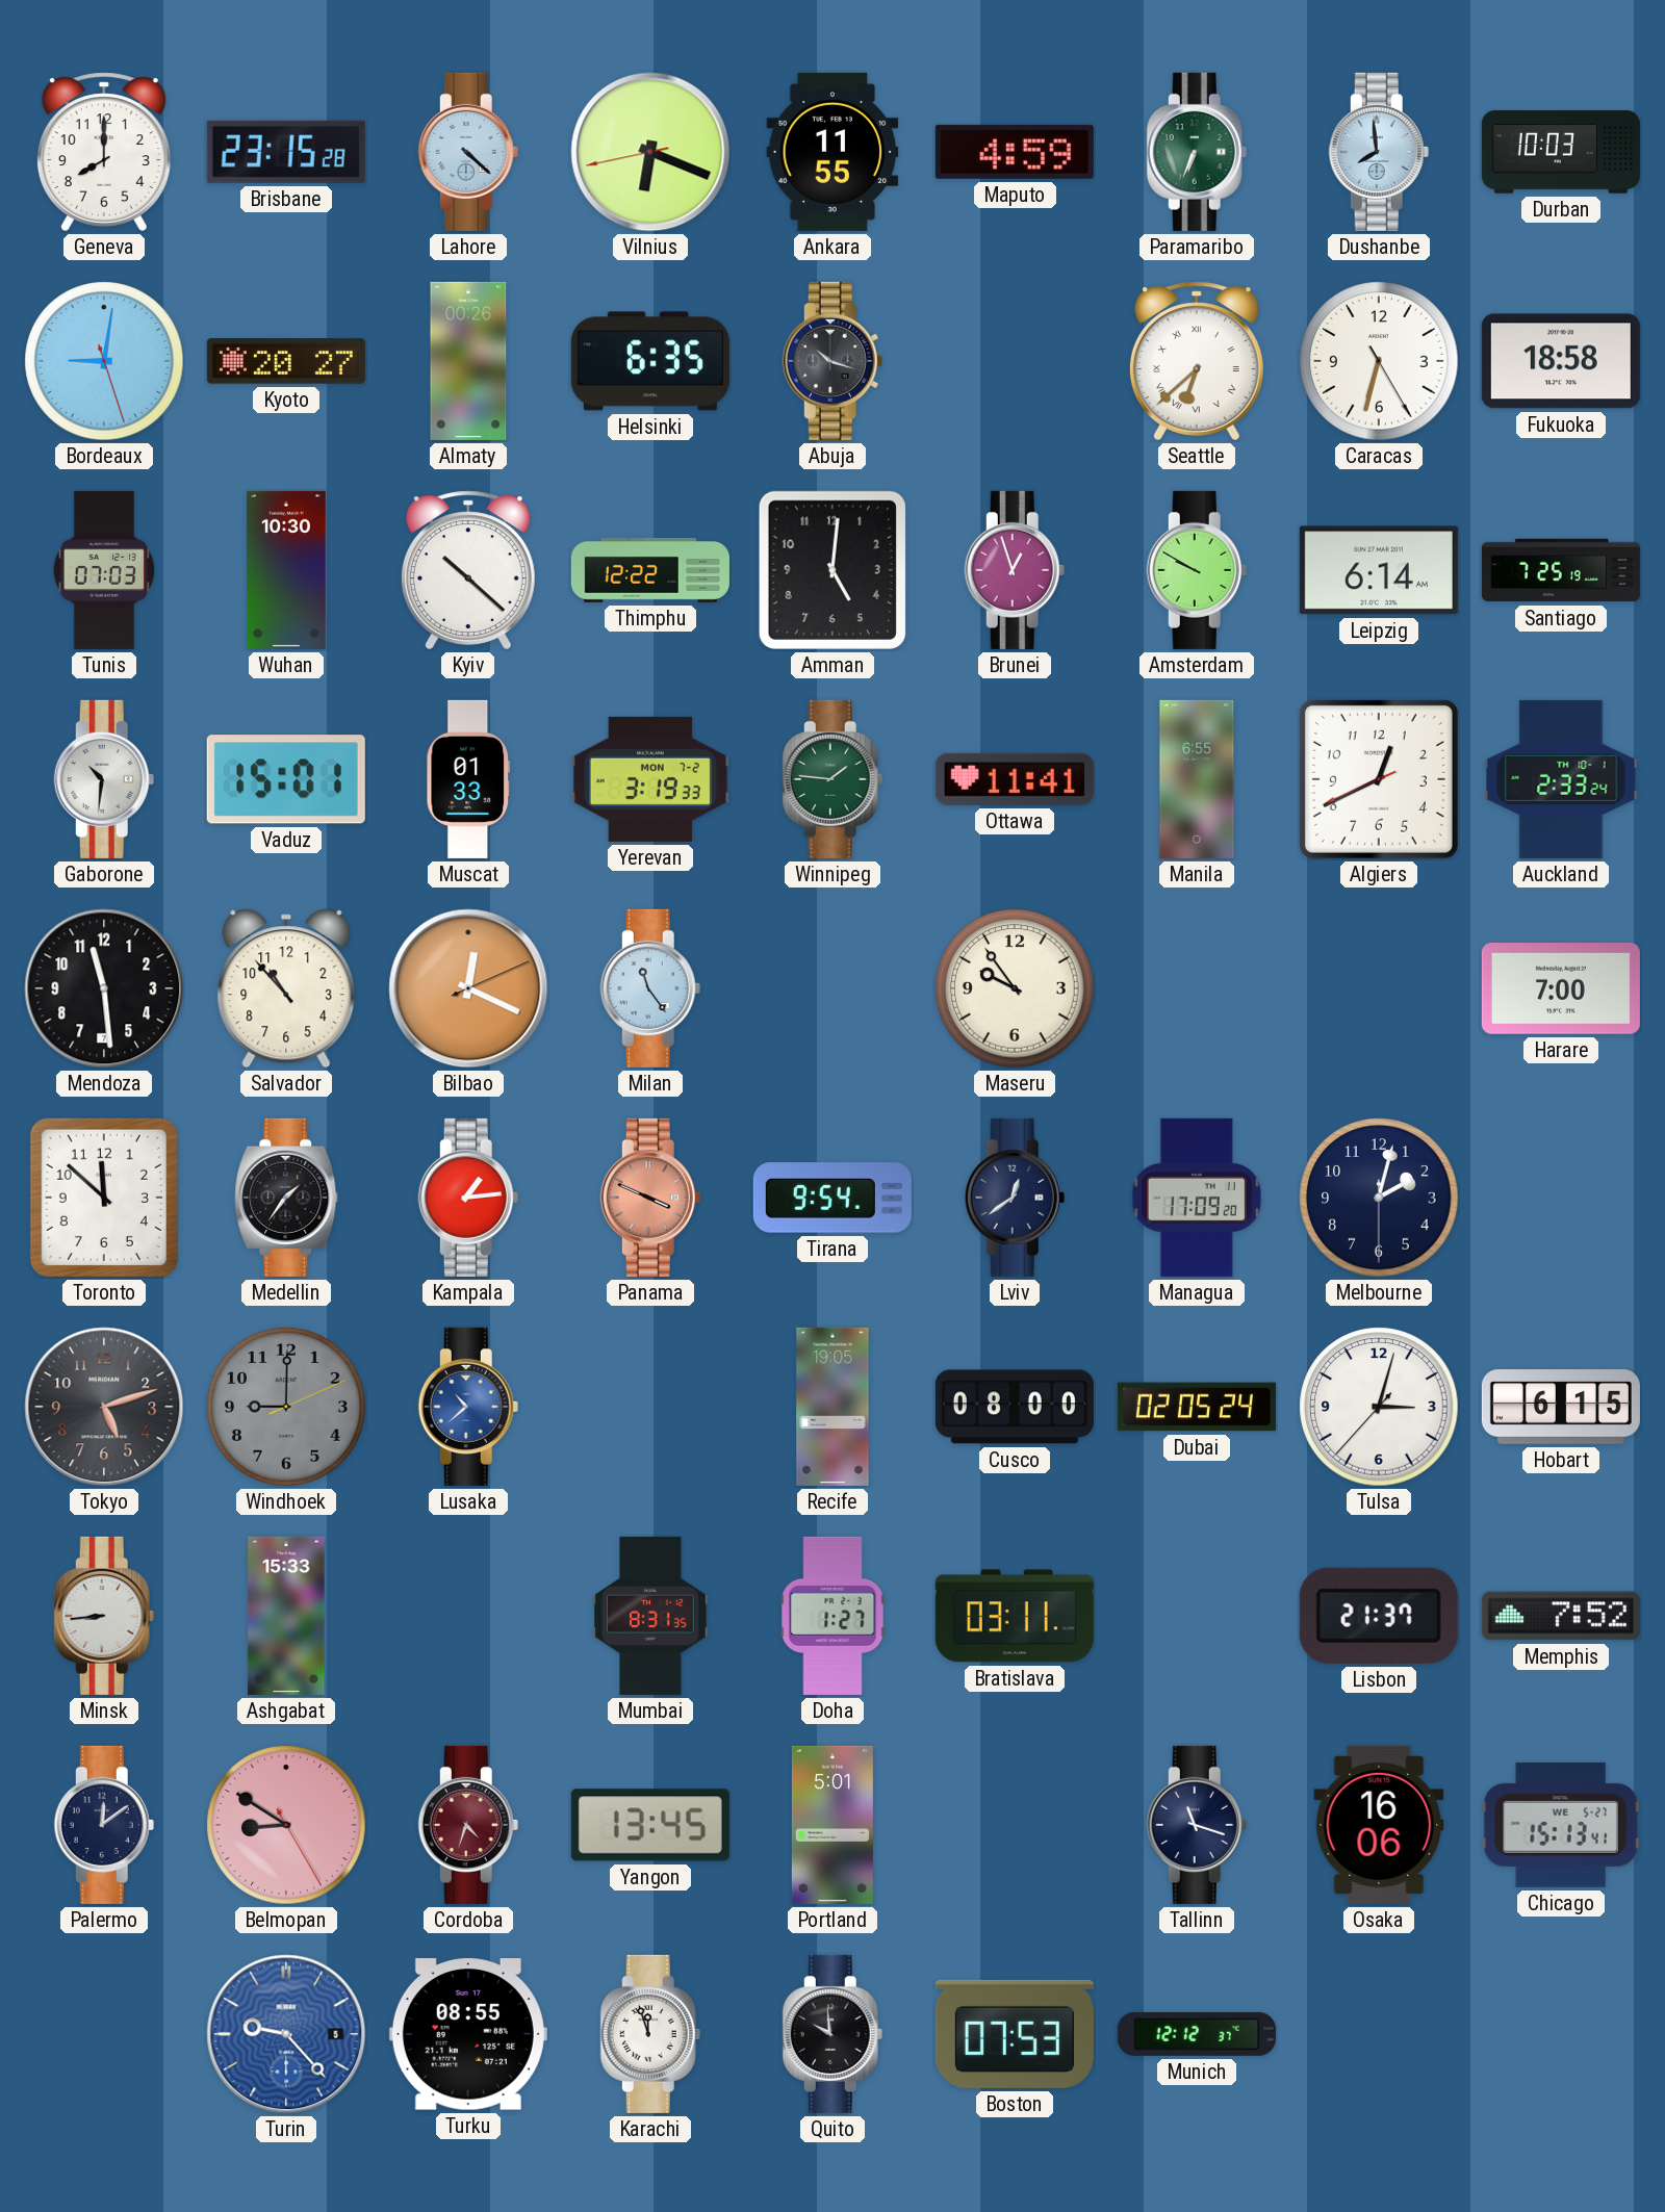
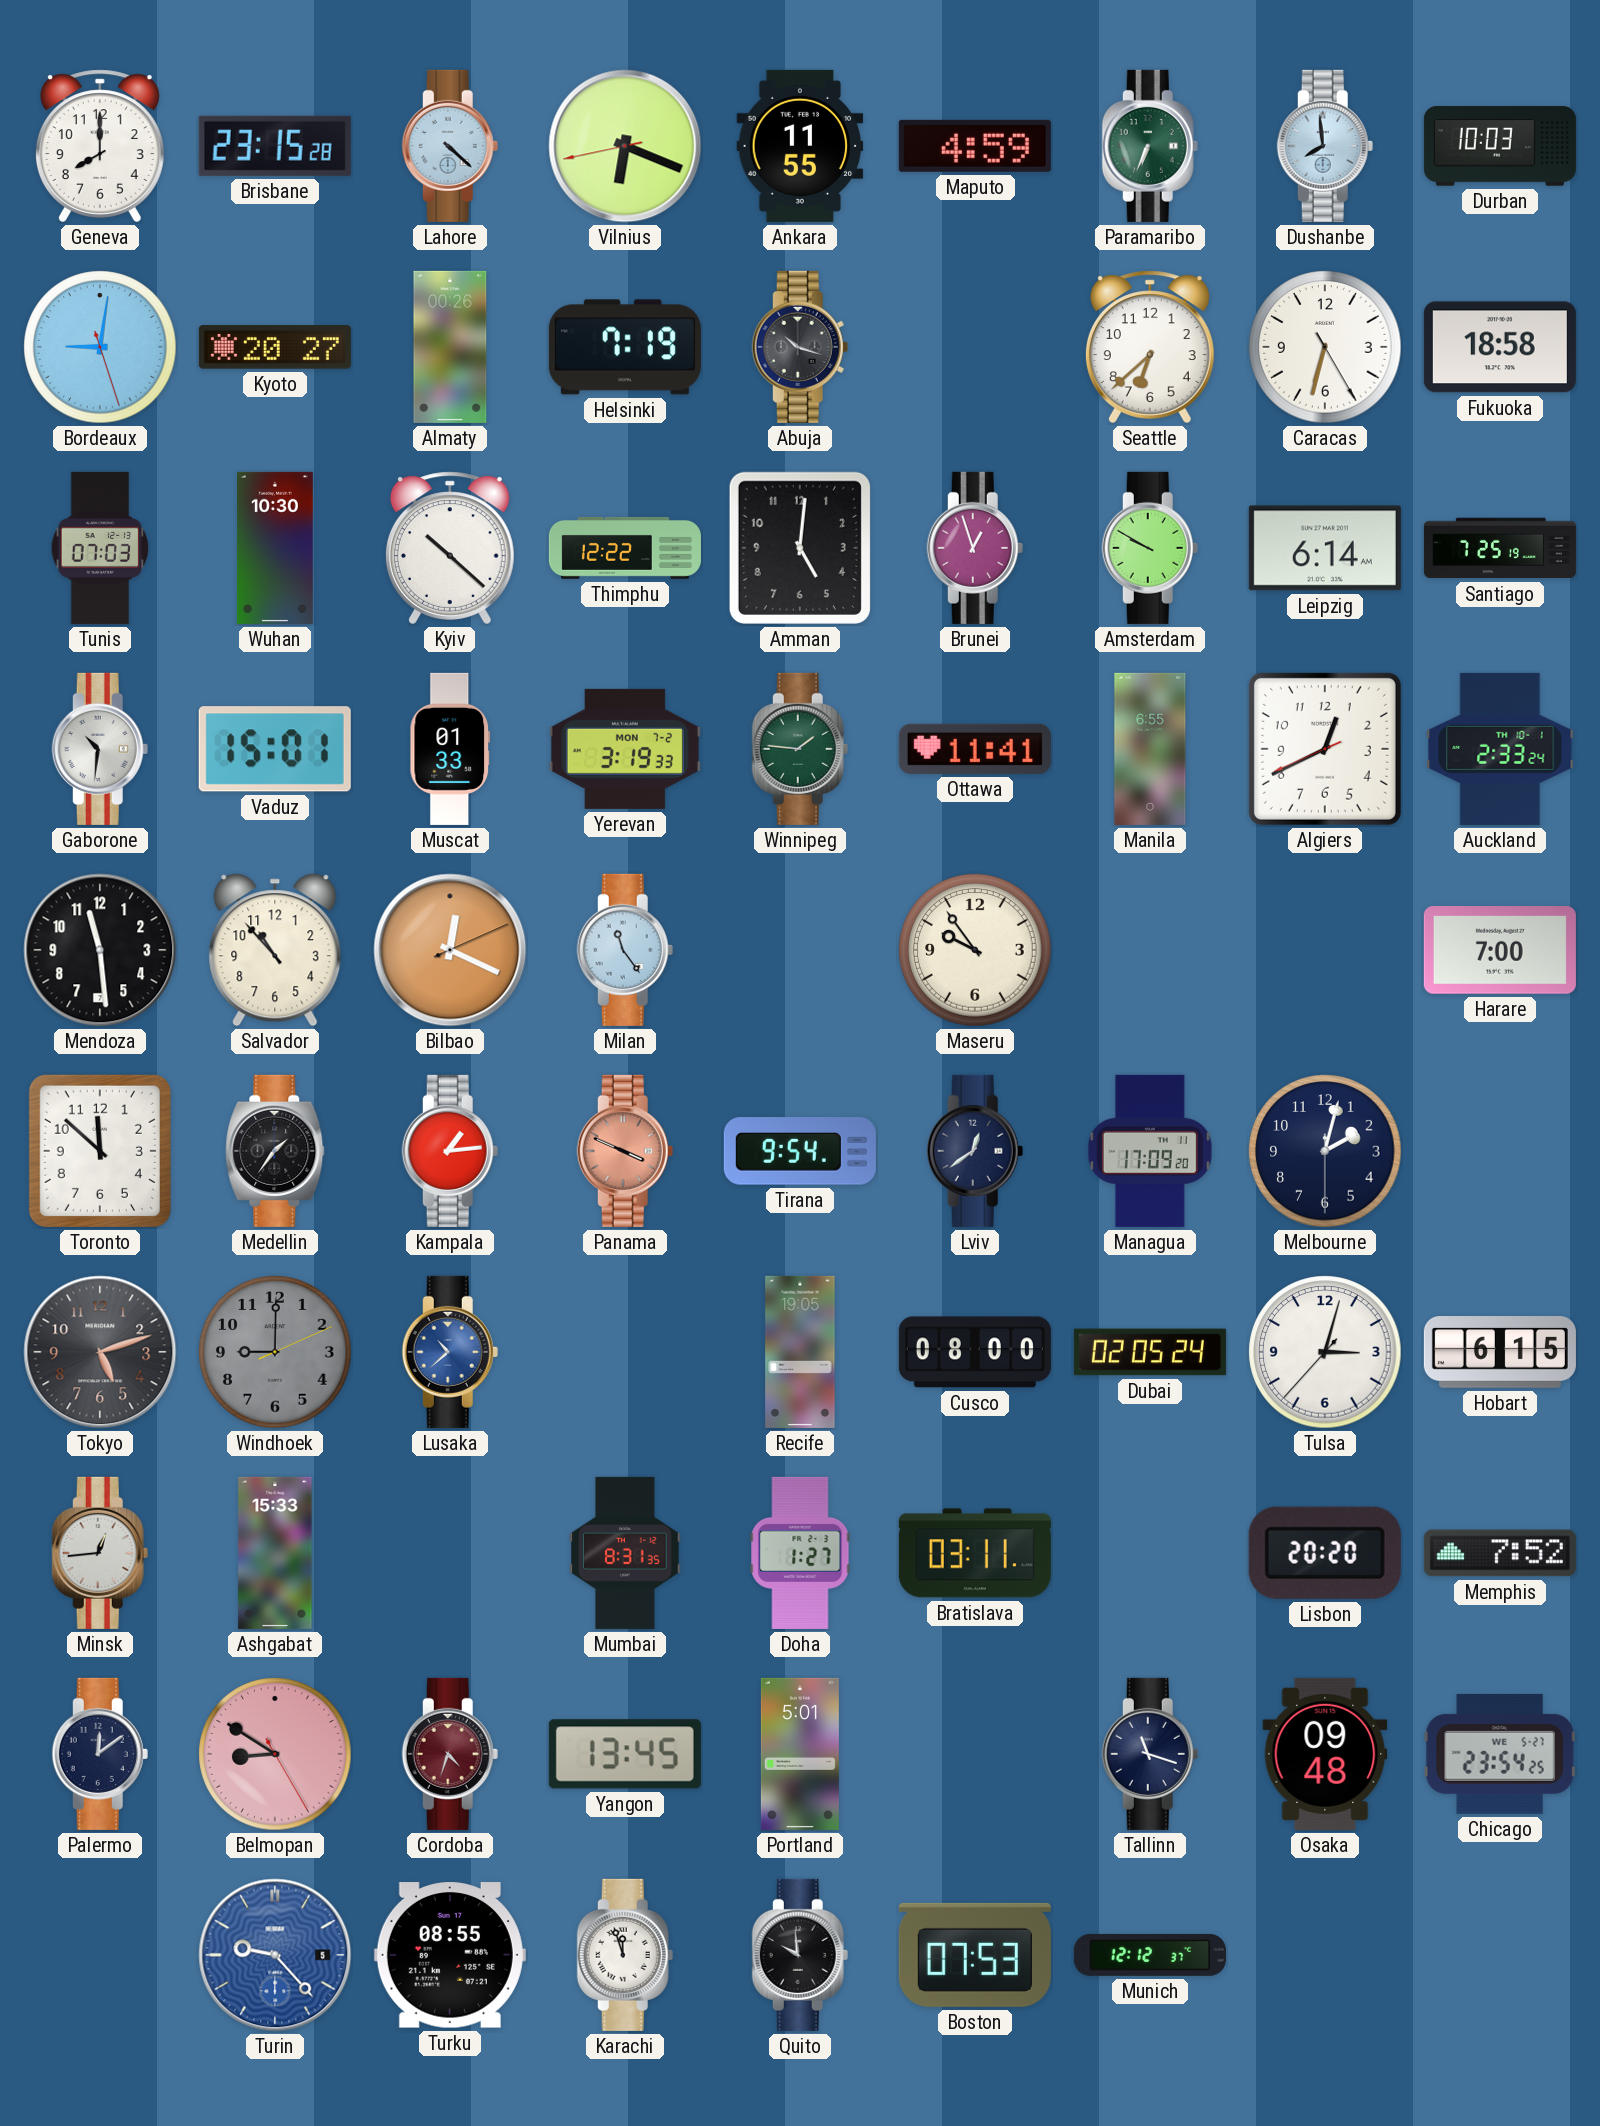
Helsinki: 6:35 -> 7:19 (625, 347)
Seattle numerals: Roman -> Arabic (1150, 347)
Minsk: 8:44 -> 12:44 (100, 1553)
Lisbon: 21:37 -> 20:20 (1325, 1553)
Osaka: 16:06 -> 09:48 (1325, 1754)
Chicago: 15:13 -> 23:54 (1500, 1754)
